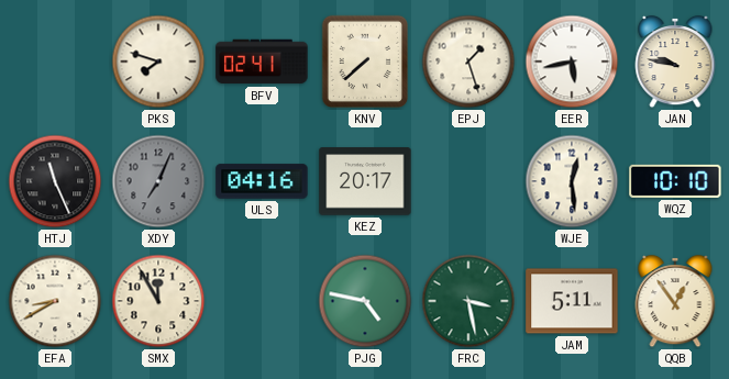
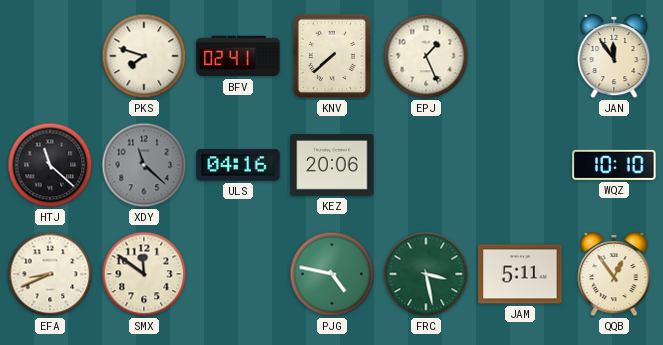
EPJ: 1:27 -> 1:26 (426, 56)
EER: 5:43 -> none (572, 62)
JAN: 9:47 -> 11:54 (614, 56)
HTJ: 11:26 -> 11:22 (50, 165)
XDY: 7:04 -> 11:22 (144, 165)
KEZ: 20:17 -> 20:06 (332, 165)
WJE: 12:29 -> none (572, 181)
EFA: 8:40 -> 8:41 (50, 274)
SMX: 11:55 -> 11:51 (144, 274)
